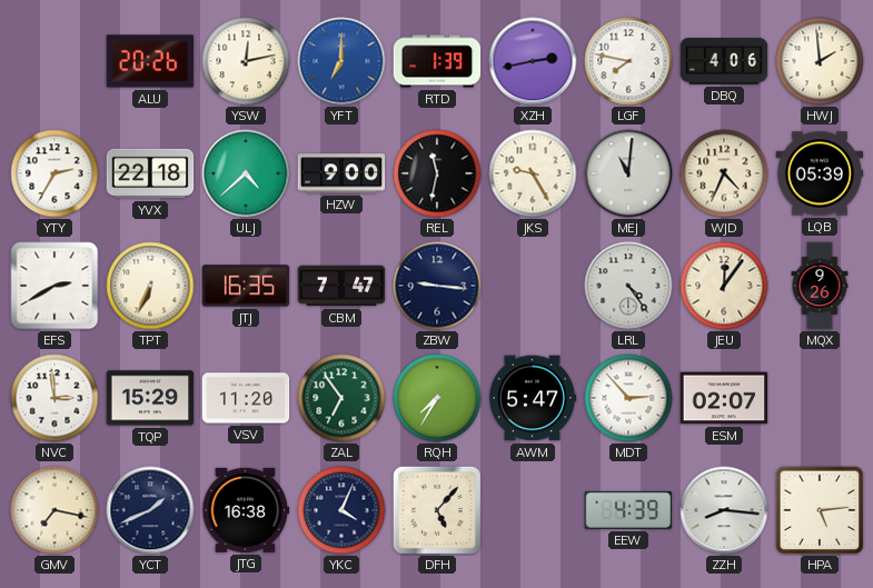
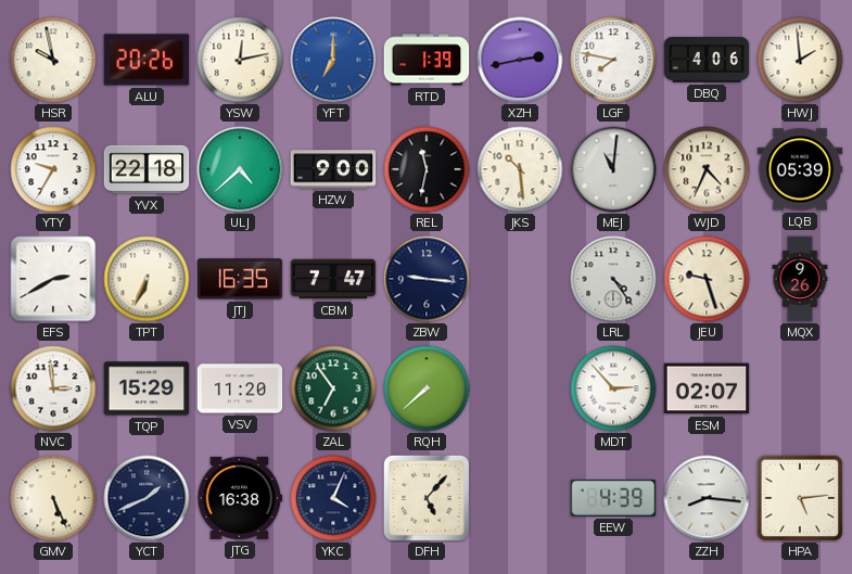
HSR: none -> 9:58 (53, 60)
YTY: 2:35 -> 9:35 (53, 169)
JKS: 9:25 -> 10:29 (520, 169)
JEU: 12:06 -> 9:27 (707, 279)
RQH: 7:35 -> 7:38 (427, 388)
AWM: 5:47 -> none (533, 398)
GMV: 7:17 -> 5:26 (53, 498)
